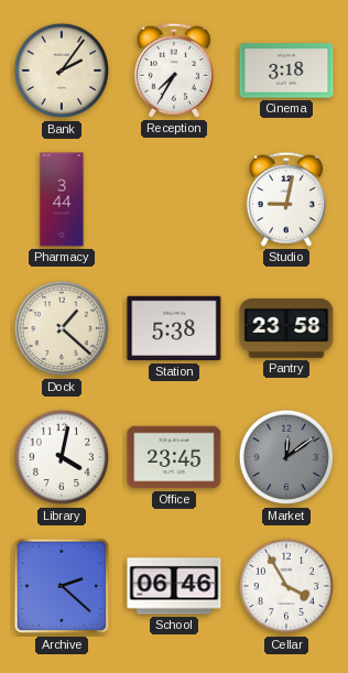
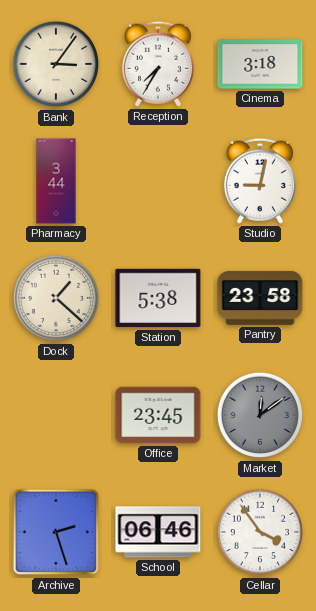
Bank: 2:06 -> 3:06 (56, 64)
Library: 4:02 -> none (62, 457)
Archive: 2:22 -> 2:27 (56, 532)
Cellar: 3:55 -> 3:54 (260, 532)
